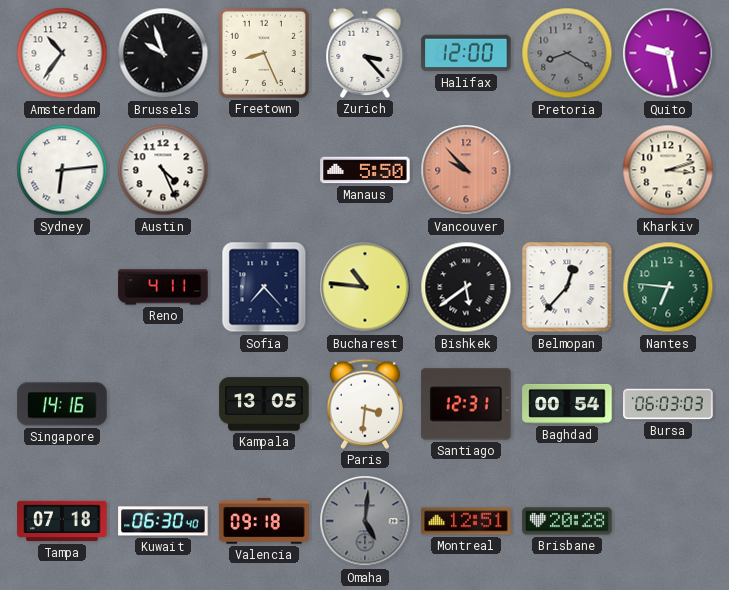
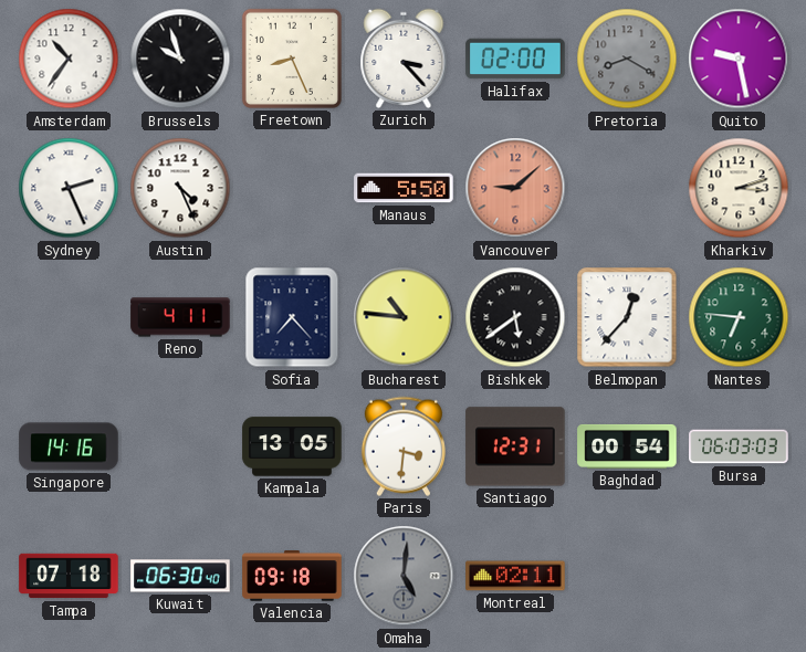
Halifax: 12:00 -> 02:00 (515, 59)
Sydney: 6:14 -> 2:26 (69, 188)
Vancouver: 9:53 -> 9:08 (515, 188)
Montreal: 12:51 -> 02:11 (515, 576)
Brisbane: 20:28 -> none (567, 521)
